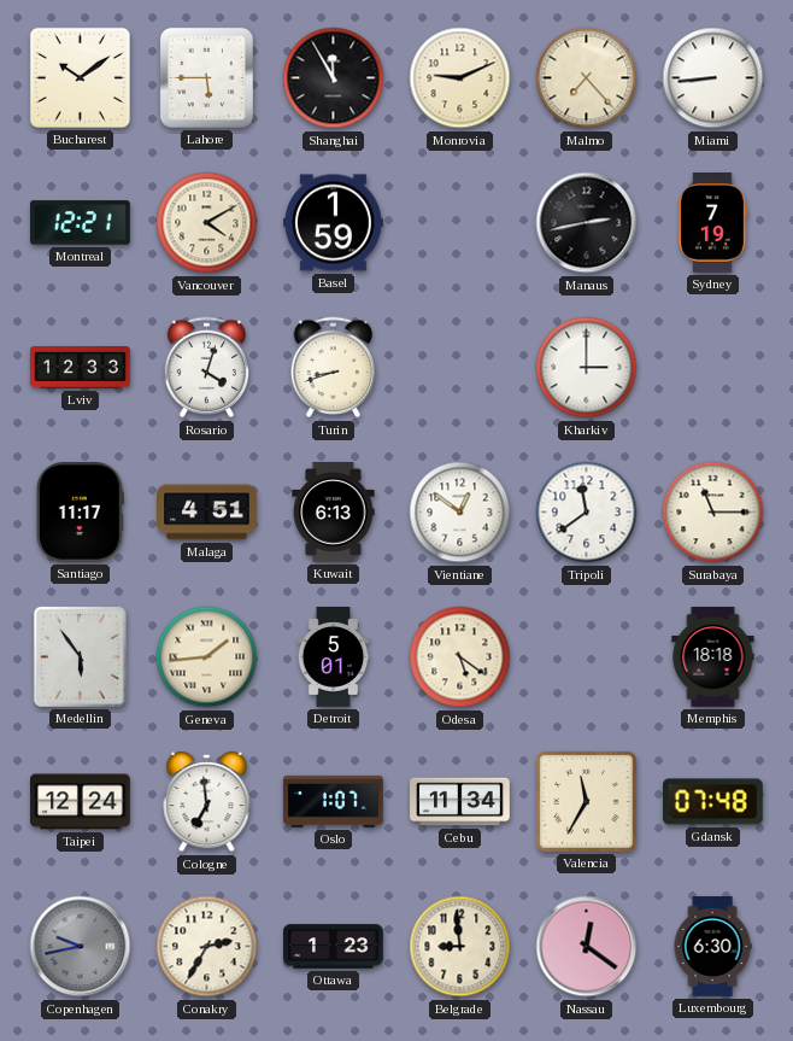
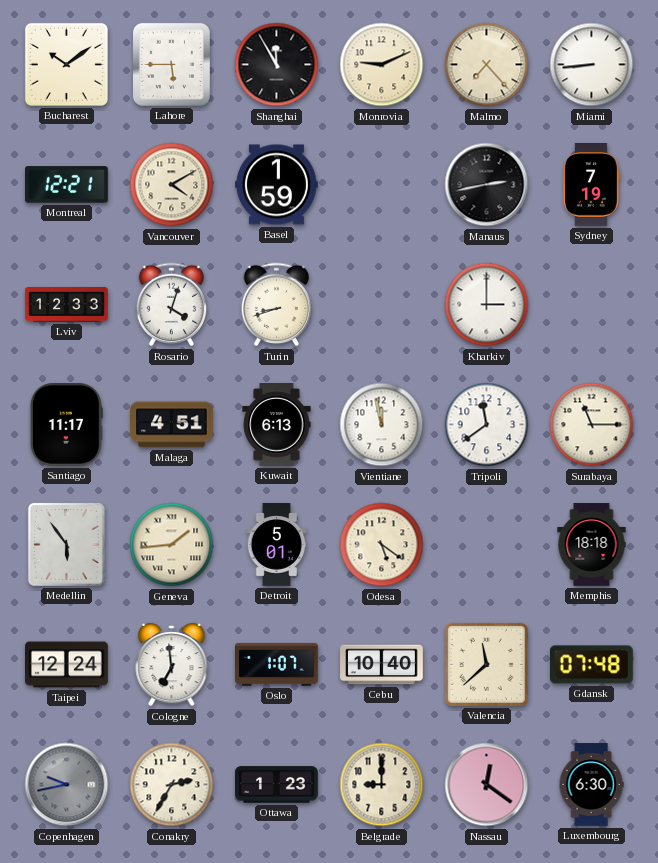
Vientiane: 12:51 -> 11:58 (382, 425)
Cebu: 11:34 -> 10:40 (382, 665)
Valencia: 11:35 -> 11:38 (486, 664)
Belgrade: 8:59 -> 9:00 (382, 785)
